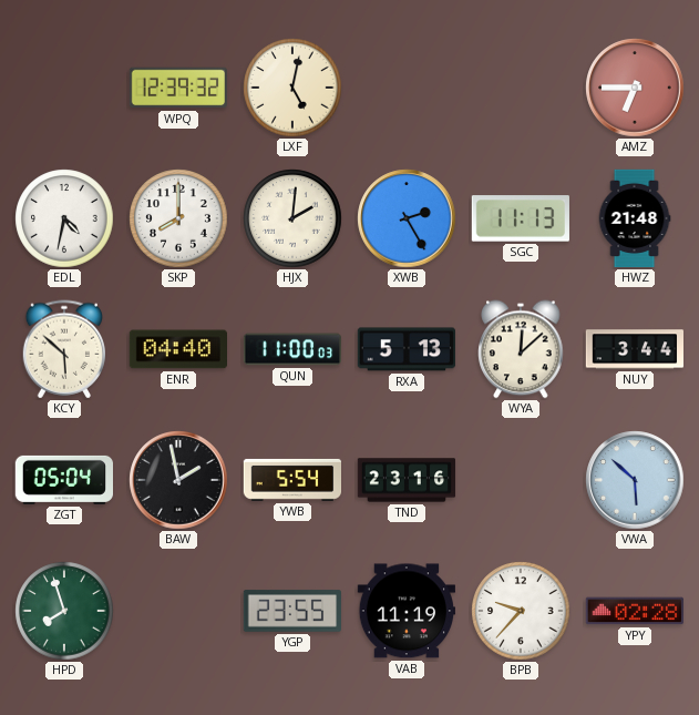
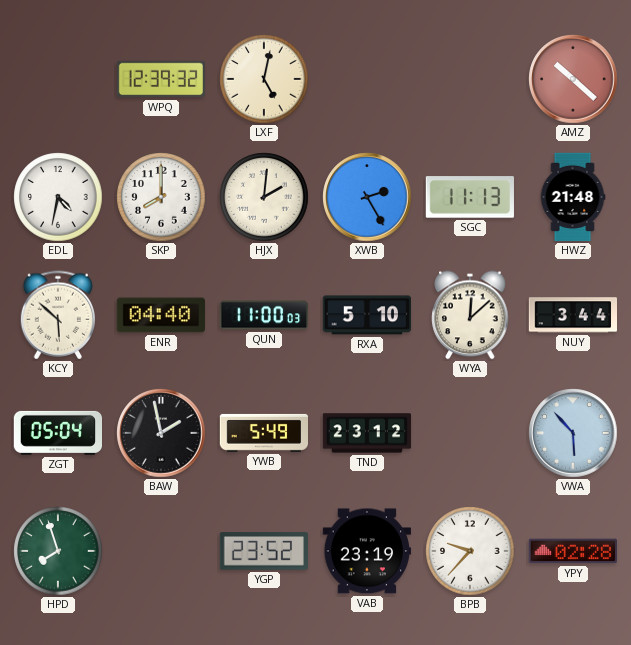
AMZ: 6:45 -> 10:22 (573, 79)
RXA: 5:13 -> 5:10 (366, 315)
YWB: 5:54 -> 5:49 (263, 433)
TND: 23:16 -> 23:12 (367, 433)
VWA: 5:52 -> 5:53 (573, 433)
YGP: 23:55 -> 23:52 (263, 551)
VAB: 11:19 -> 23:19 (366, 551)
